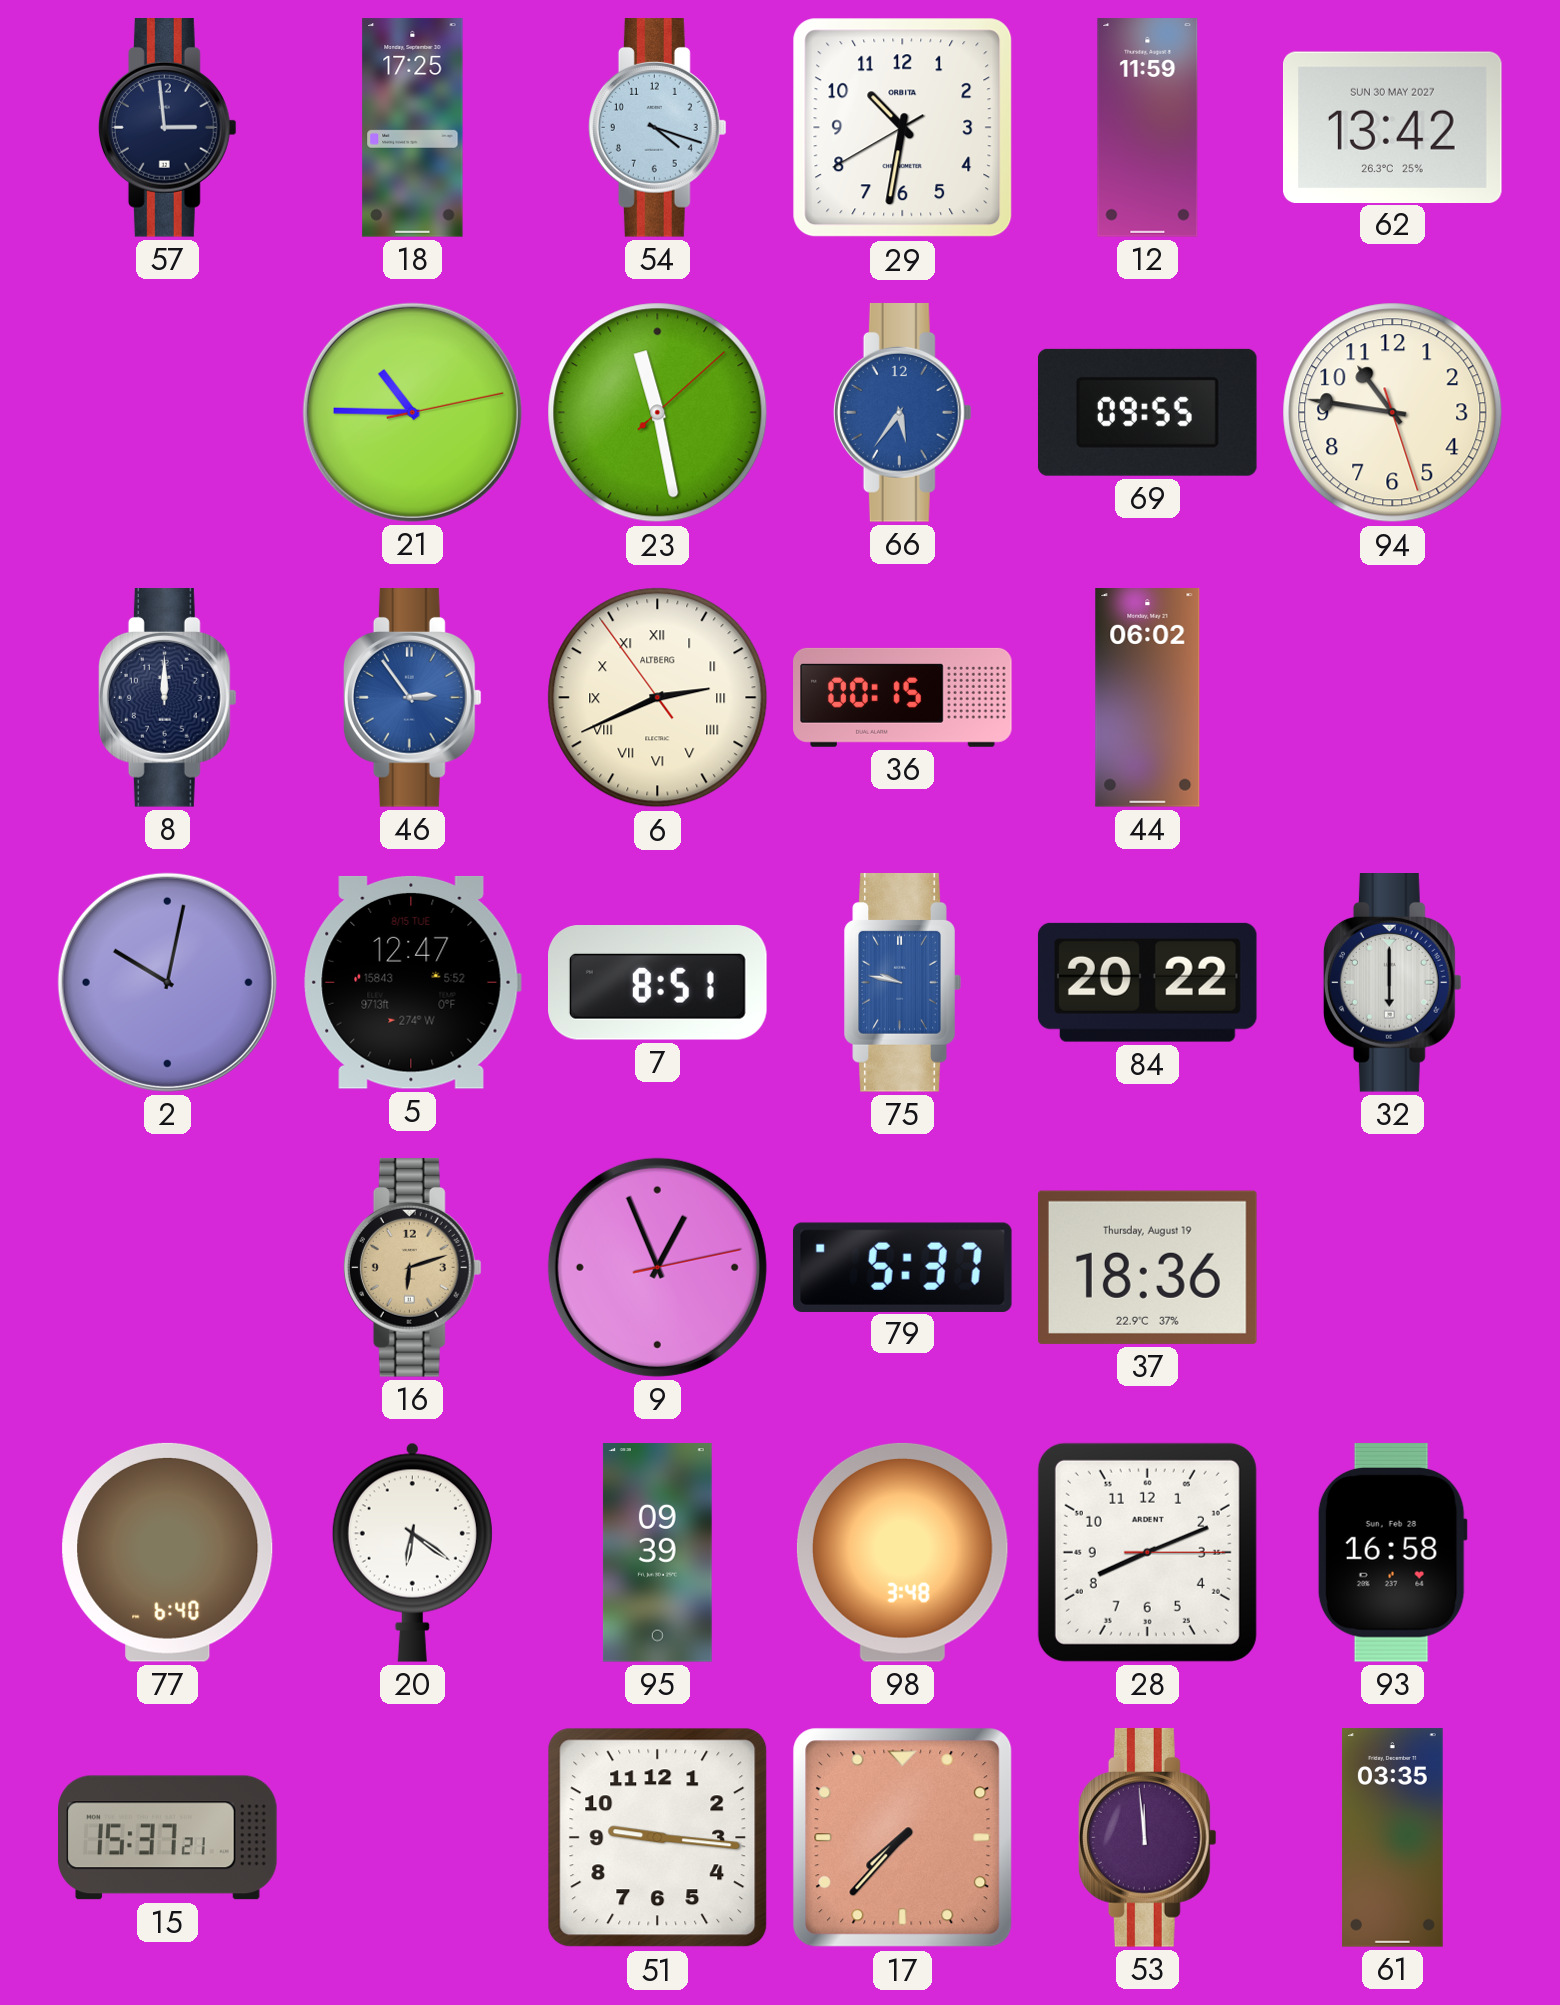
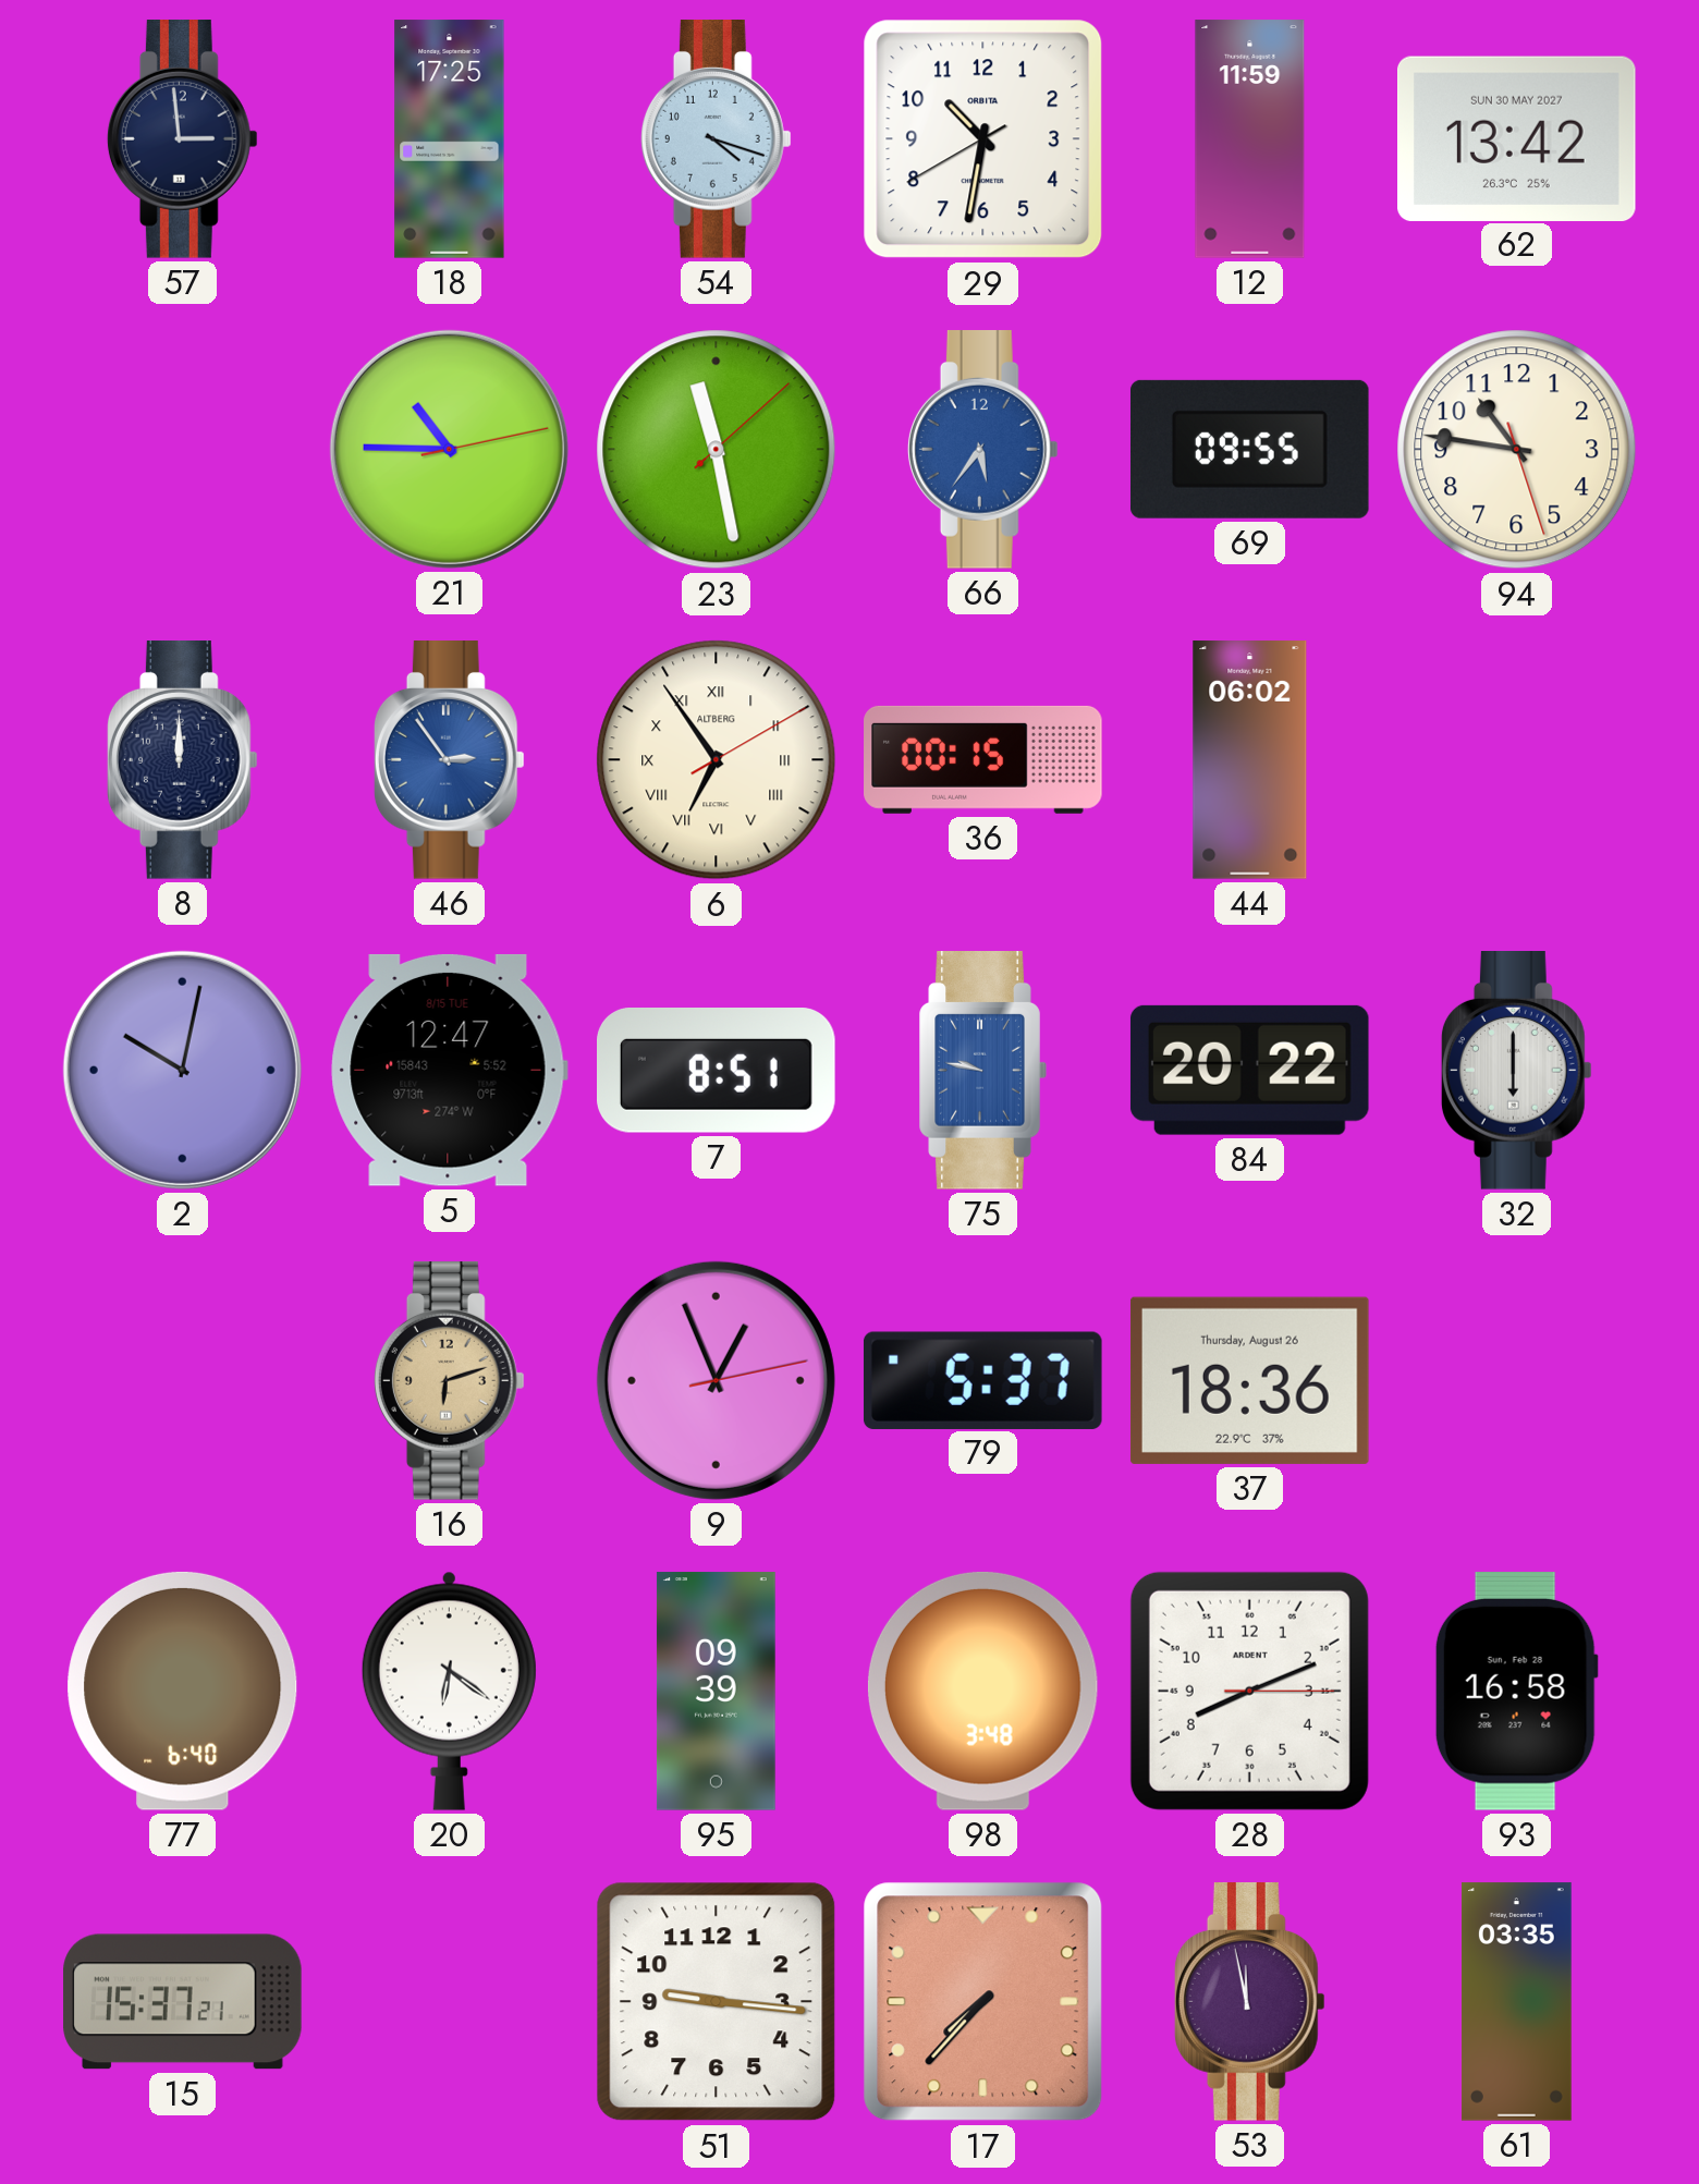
6: 2:40 -> 6:54 (717, 760)
37 date: Thursday, August 19 -> Thursday, August 26 (1249, 1380)
53: 11:59 -> 11:58 (1249, 2002)
